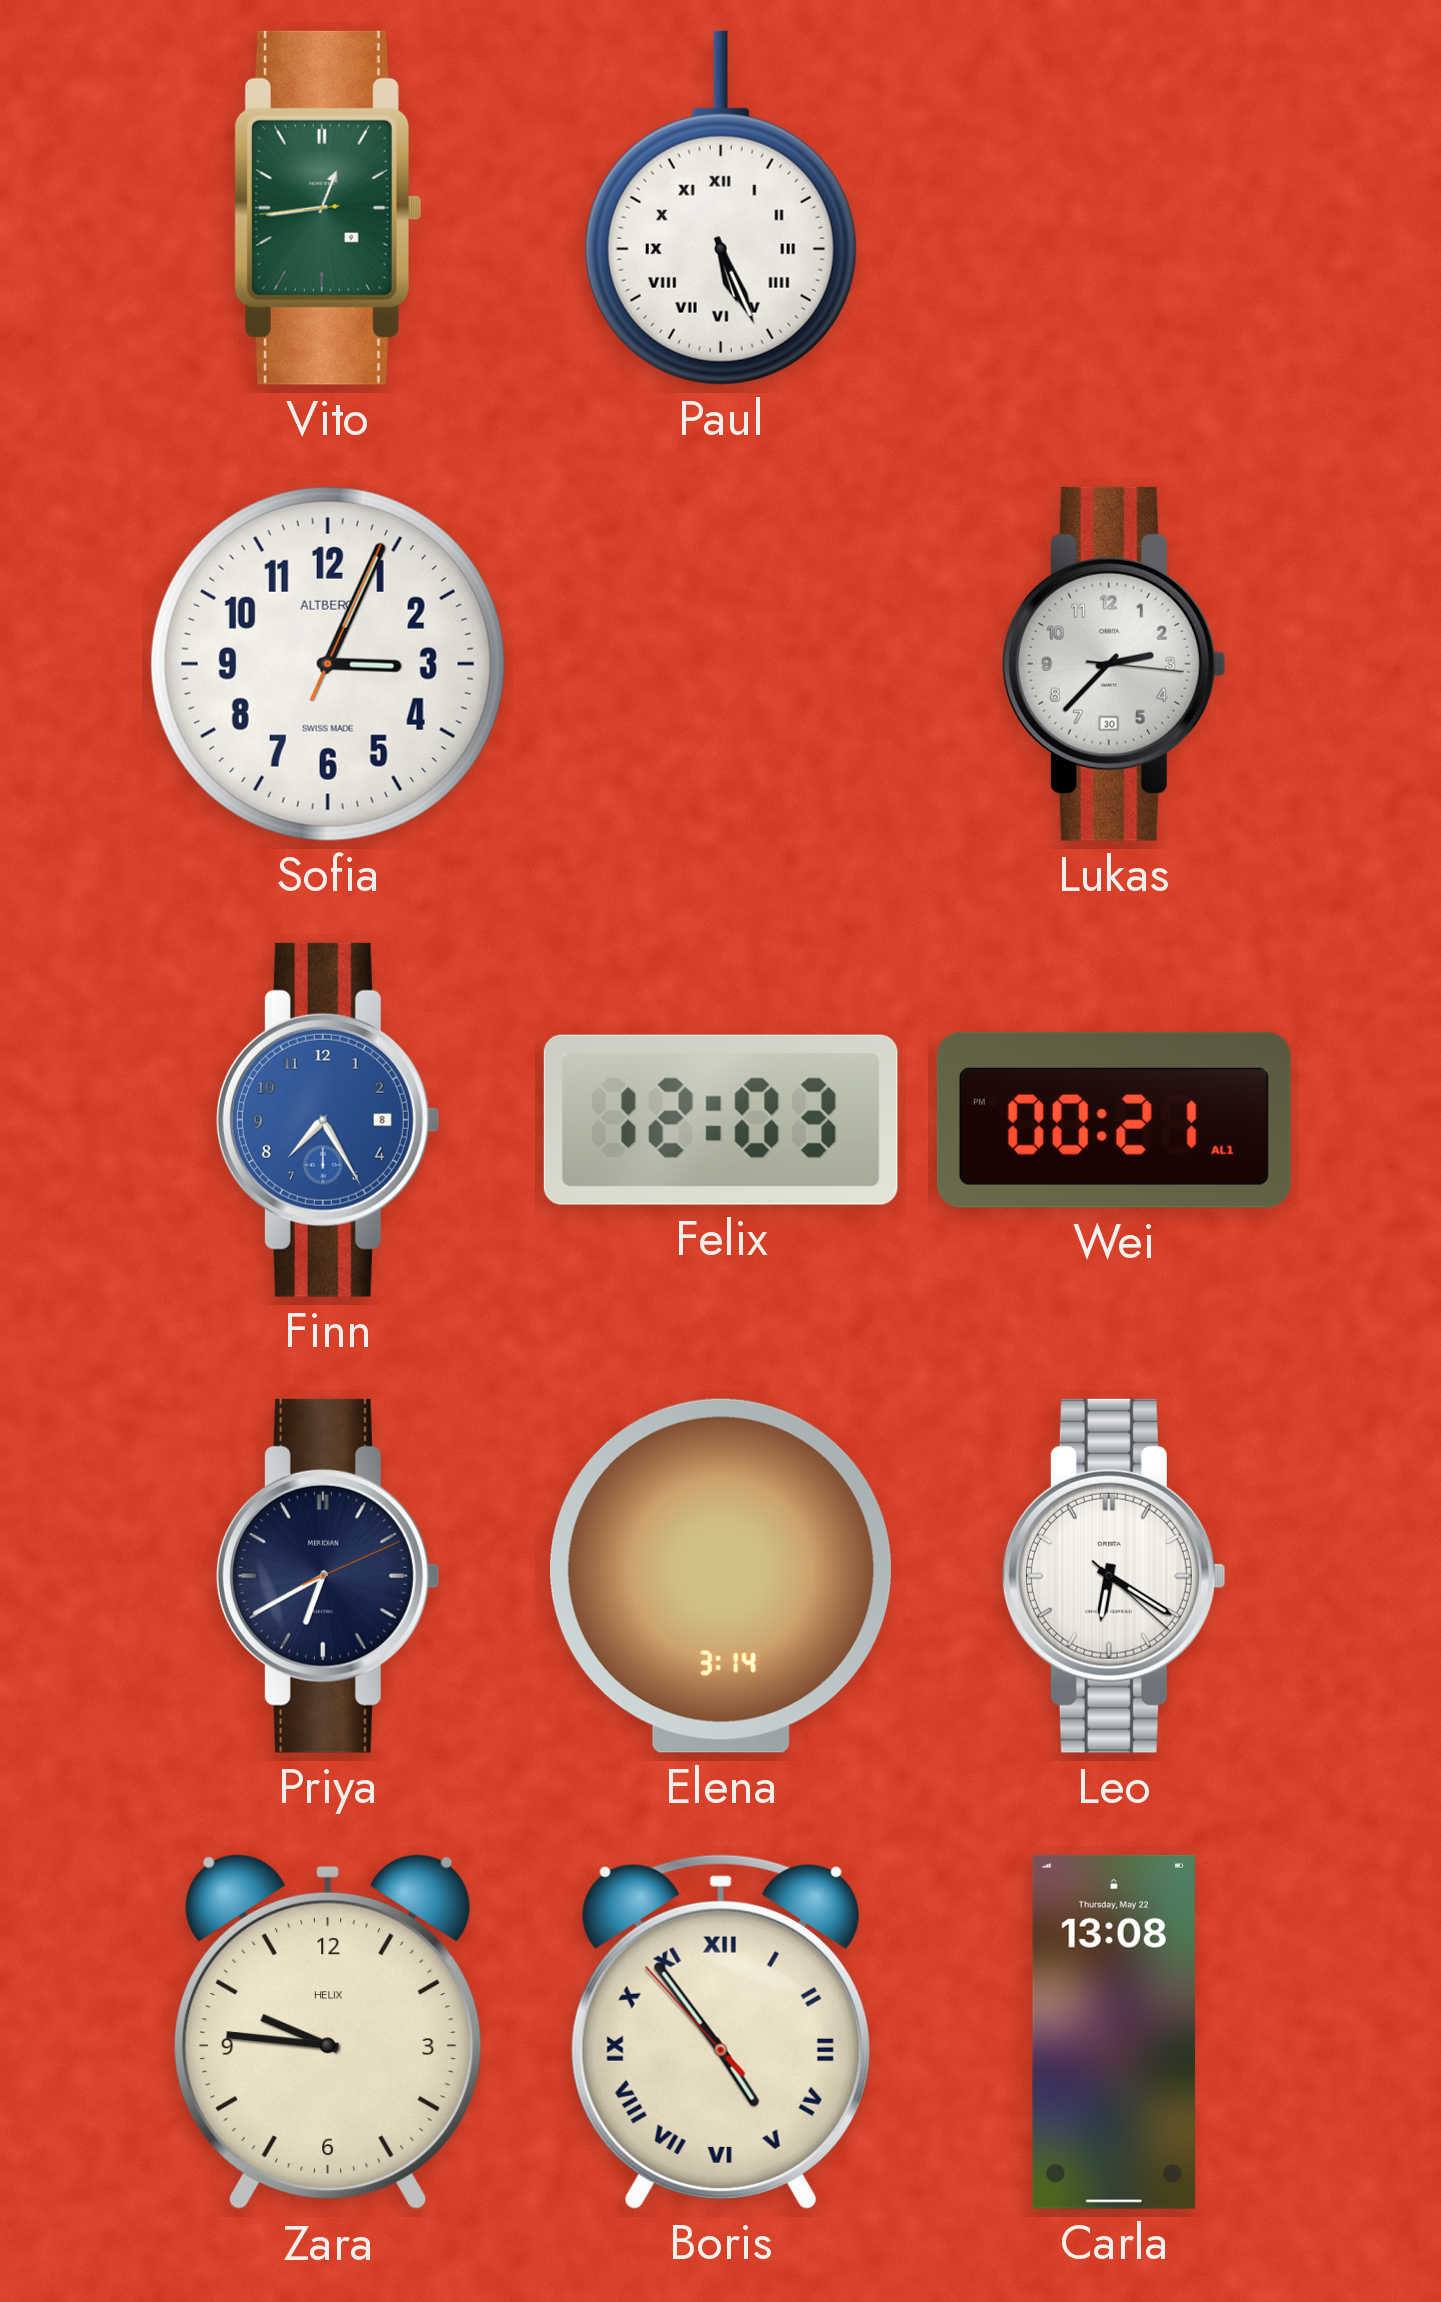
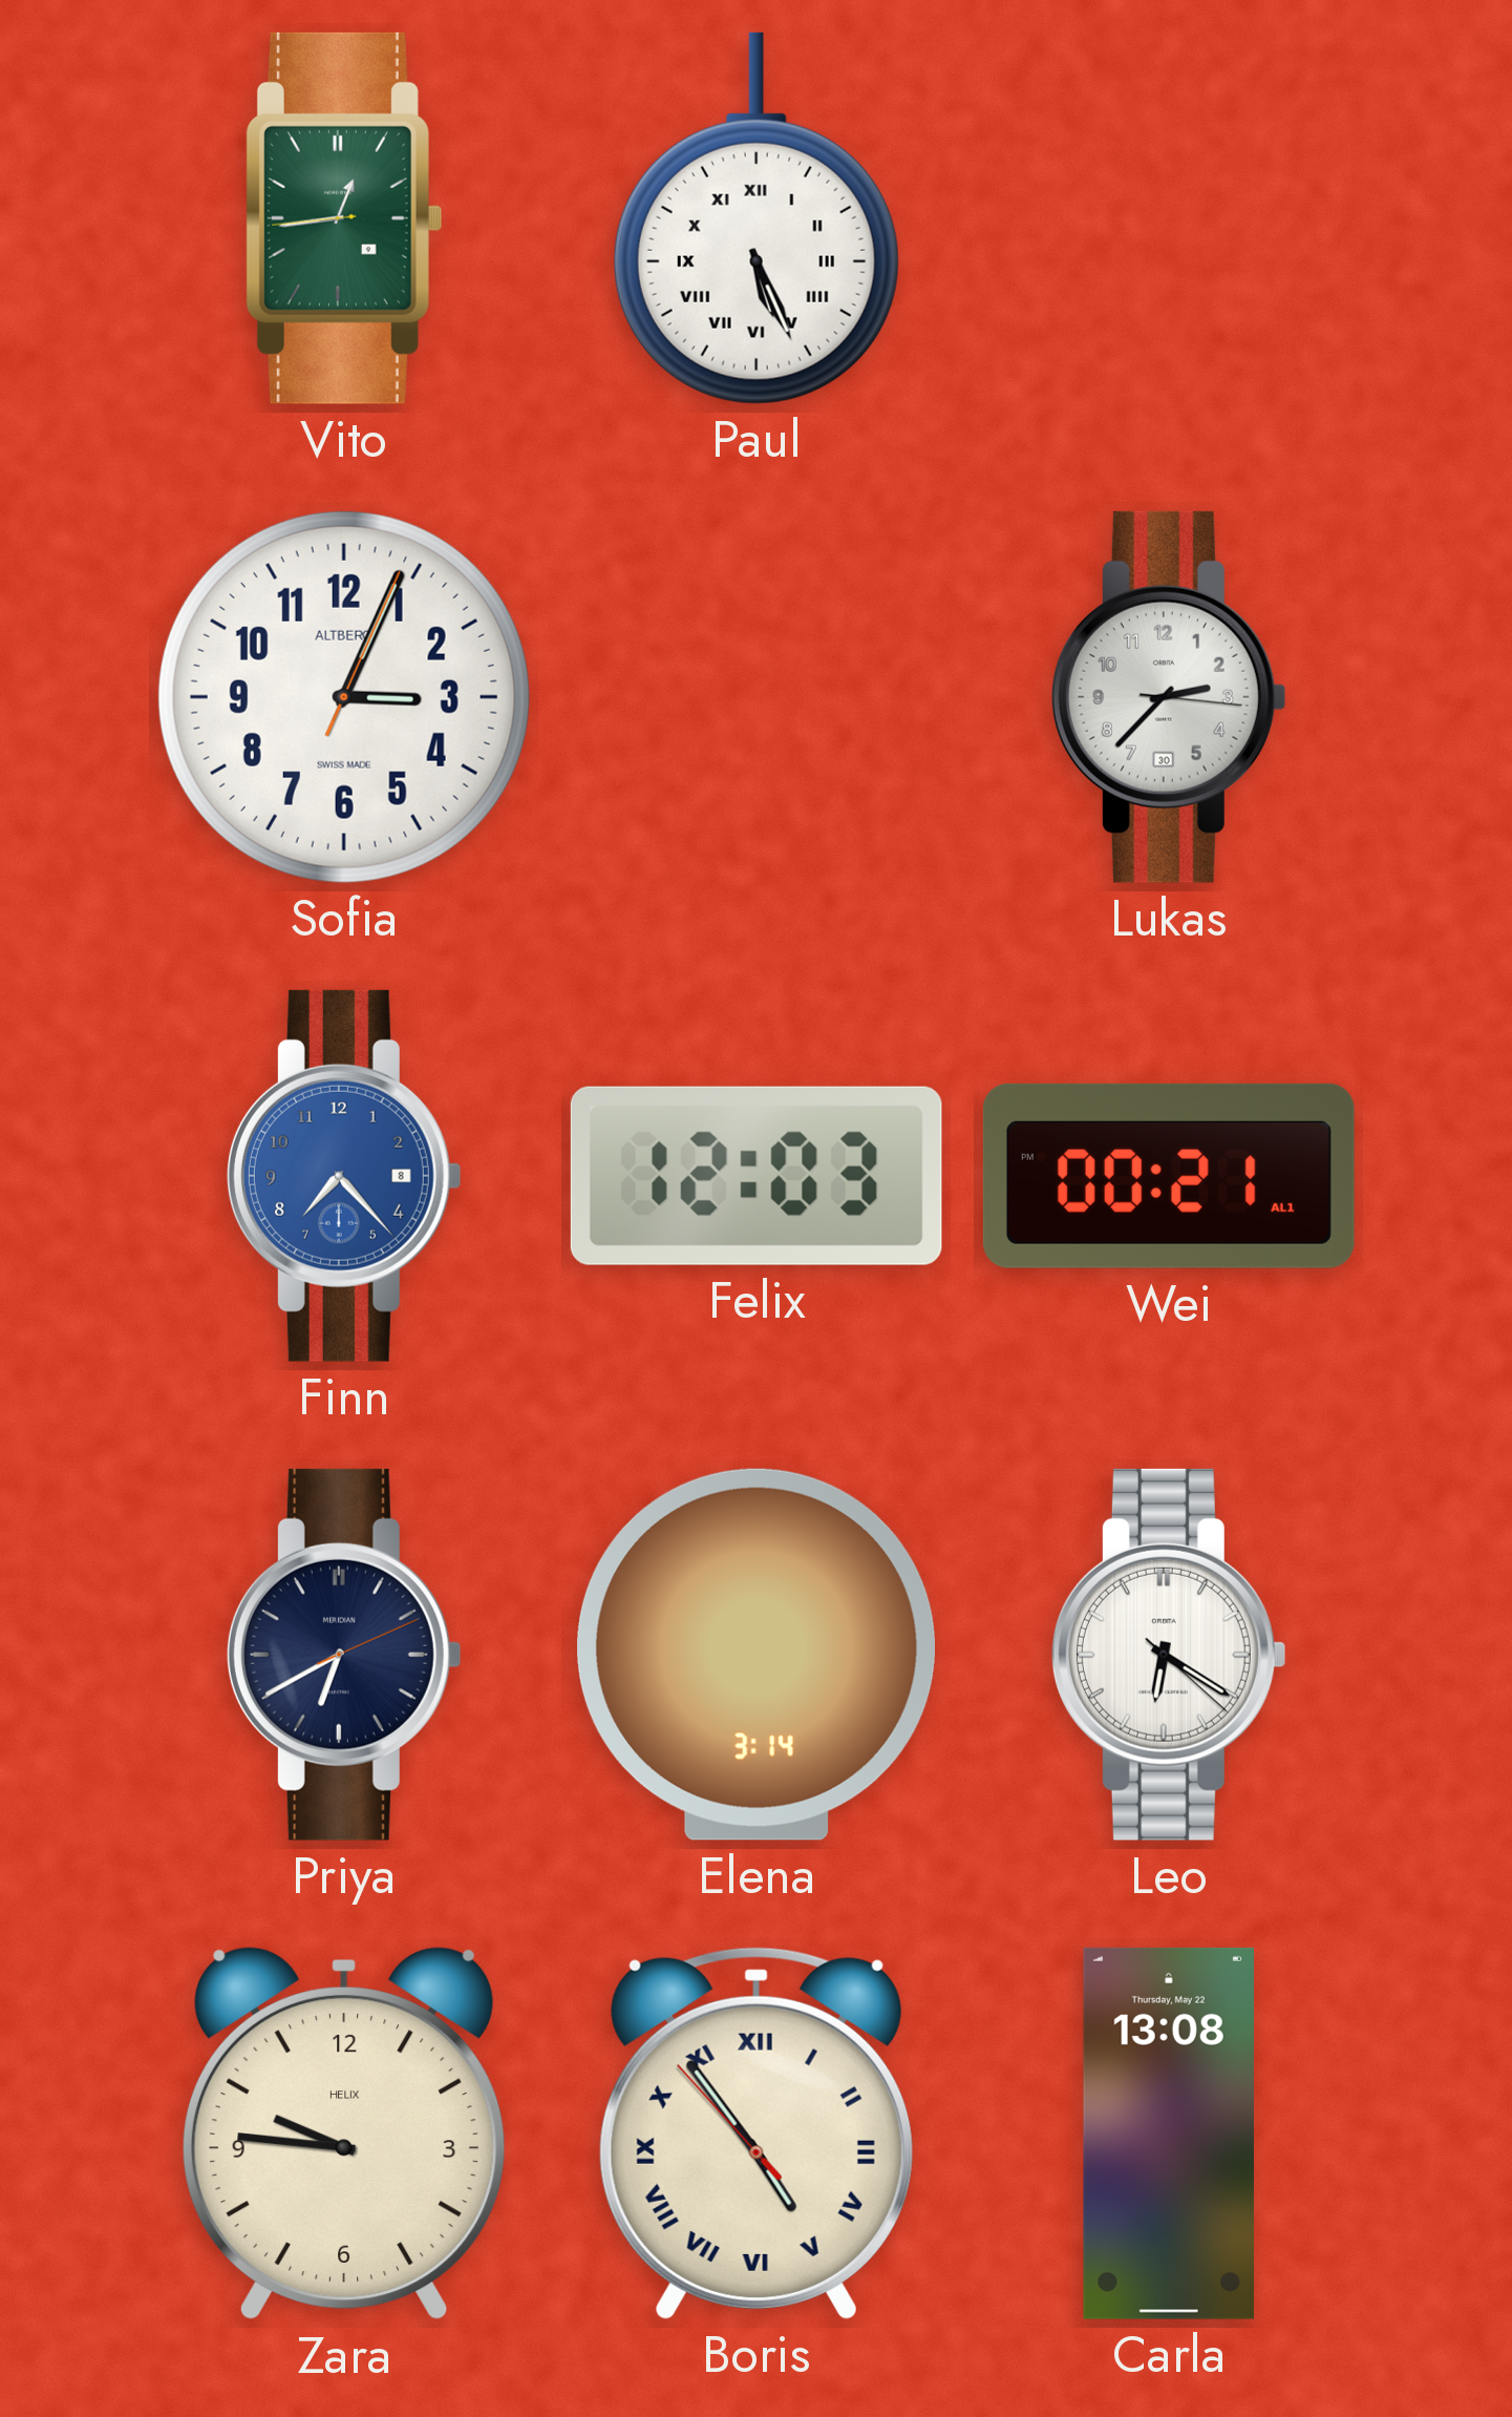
Finn: 7:25 -> 7:23 (344, 1176)
